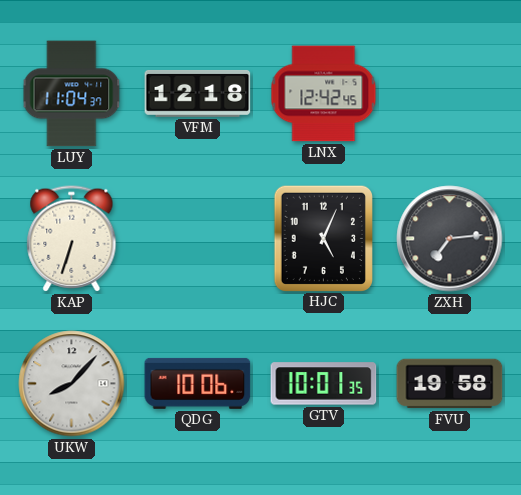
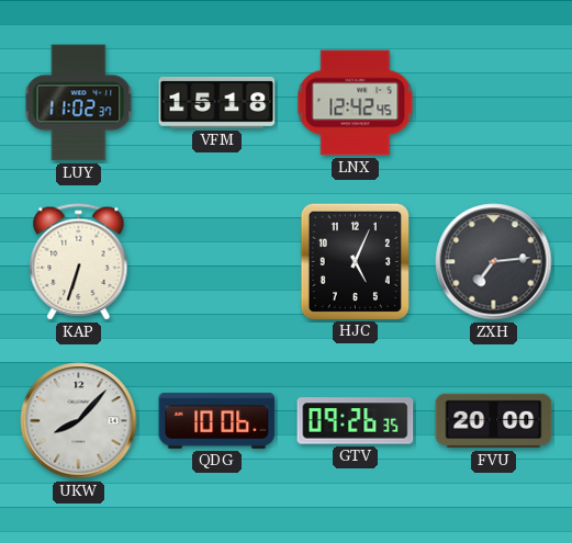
LUY: 11:04 -> 11:02 (79, 103)
VFM: 12:18 -> 15:18 (217, 102)
GTV: 10:01 -> 09:26 (356, 421)
FVU: 19:58 -> 20:00 (494, 421)
